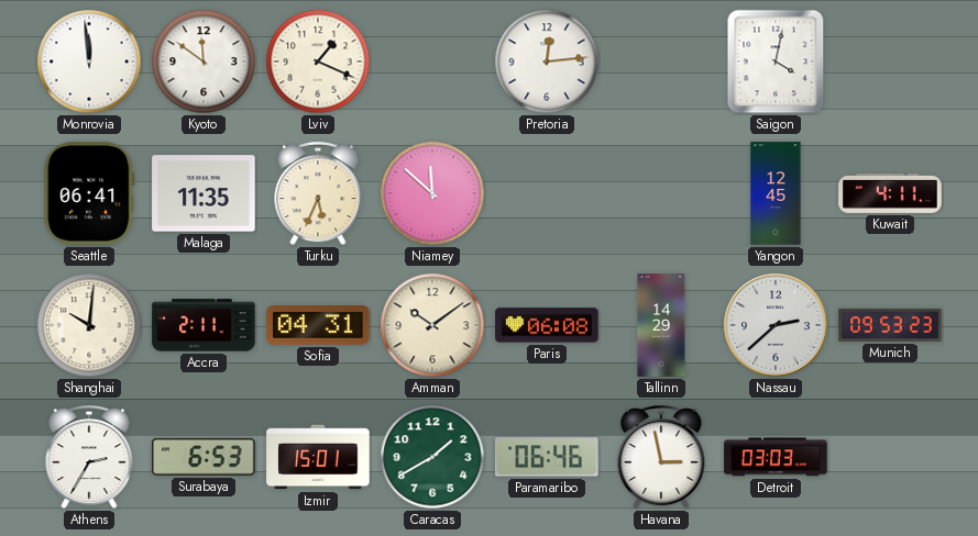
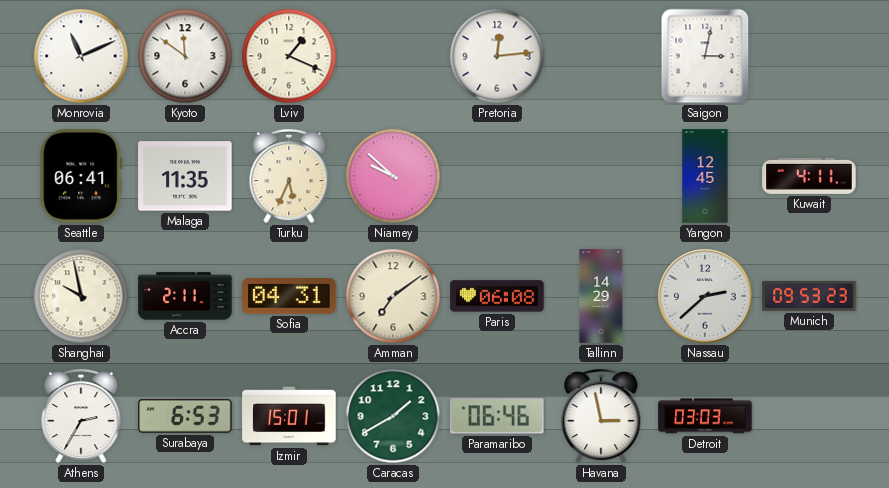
Monrovia: 11:59 -> 11:11 (81, 56)
Saigon: 4:02 -> 3:02 (705, 56)
Niamey: 11:52 -> 9:52 (393, 176)
Shanghai: 10:01 -> 9:58 (81, 296)
Amman: 10:09 -> 7:09 (393, 296)
